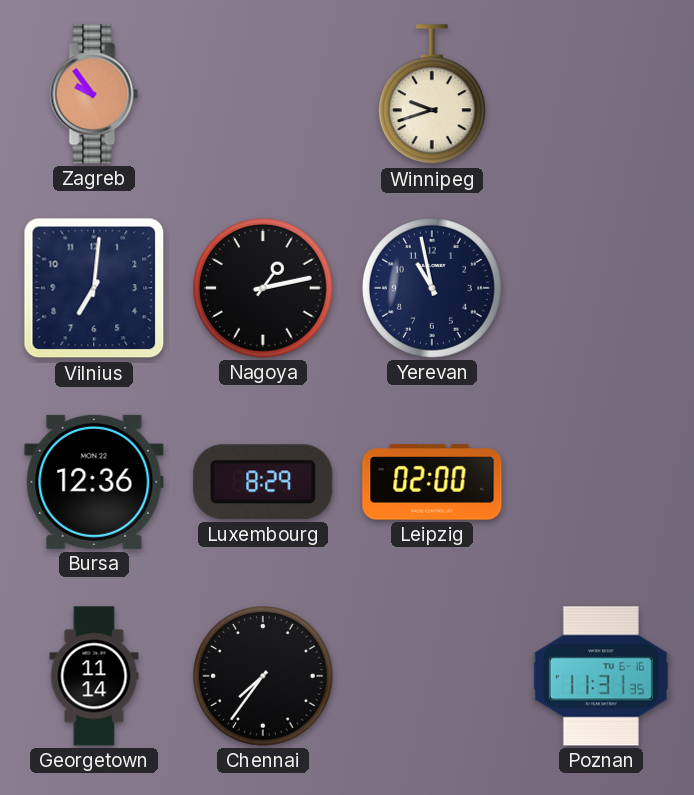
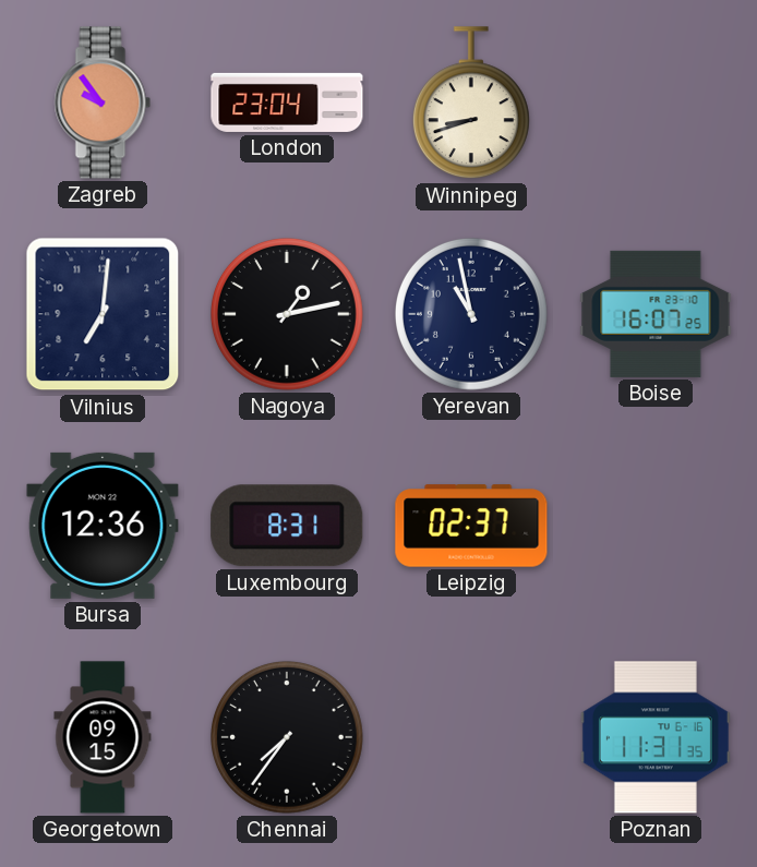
London: none -> 23:04 (287, 103)
Winnipeg: 9:42 -> 8:42 (471, 104)
Boise: none -> 16:07 (656, 314)
Luxembourg: 8:29 -> 8:31 (287, 526)
Leipzig: 02:00 -> 02:37 (471, 526)
Georgetown: 11:14 -> 09:15 (103, 737)
